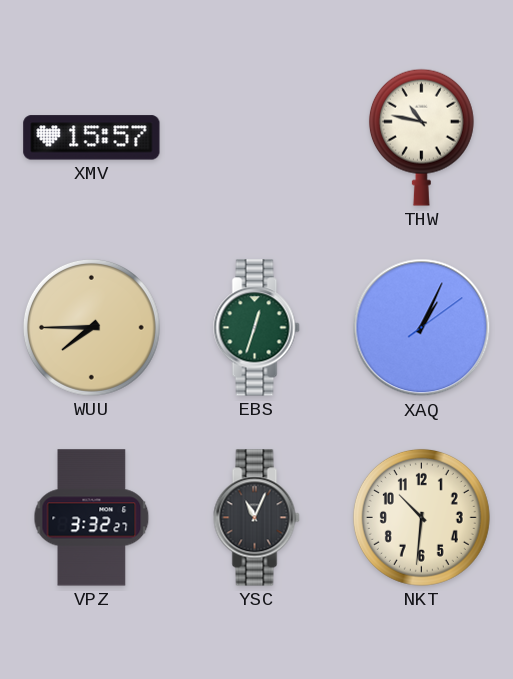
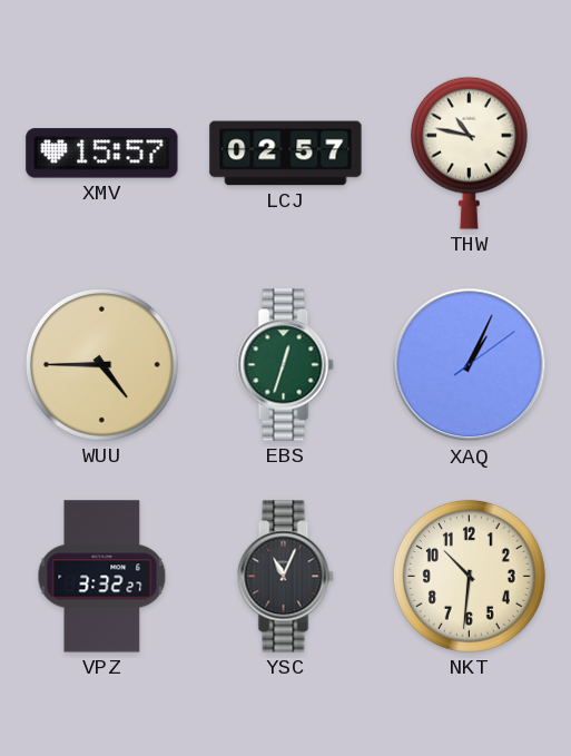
LCJ: none -> 02:57 (286, 154)
WUU: 7:45 -> 4:45 (101, 364)
